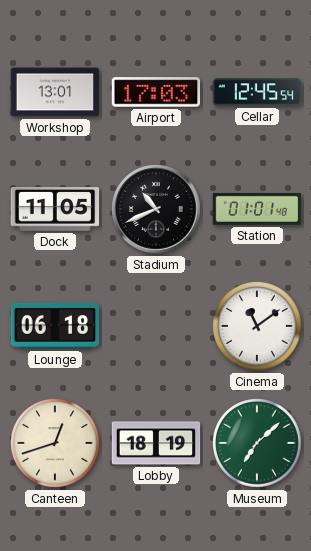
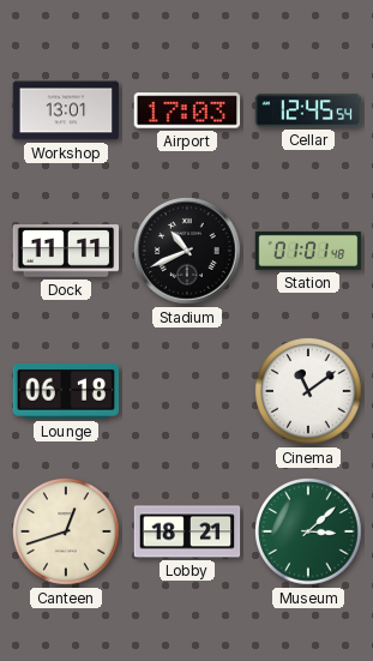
Dock: 11:05 -> 11:11 (66, 251)
Lobby: 18:19 -> 18:21 (187, 531)
Museum: 7:08 -> 3:08 (309, 533)
